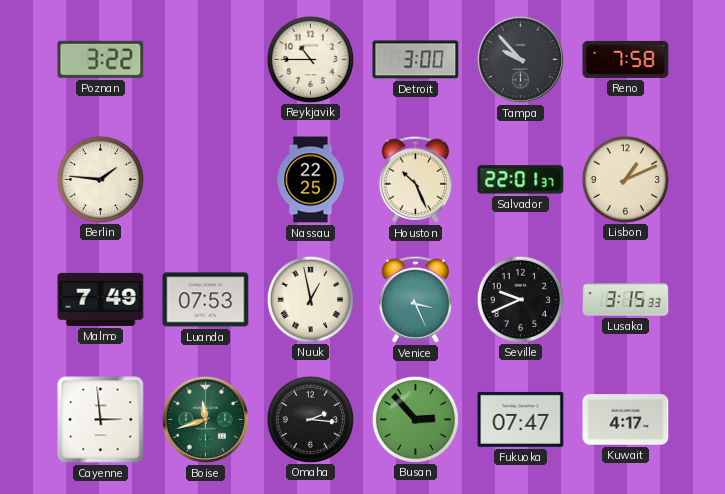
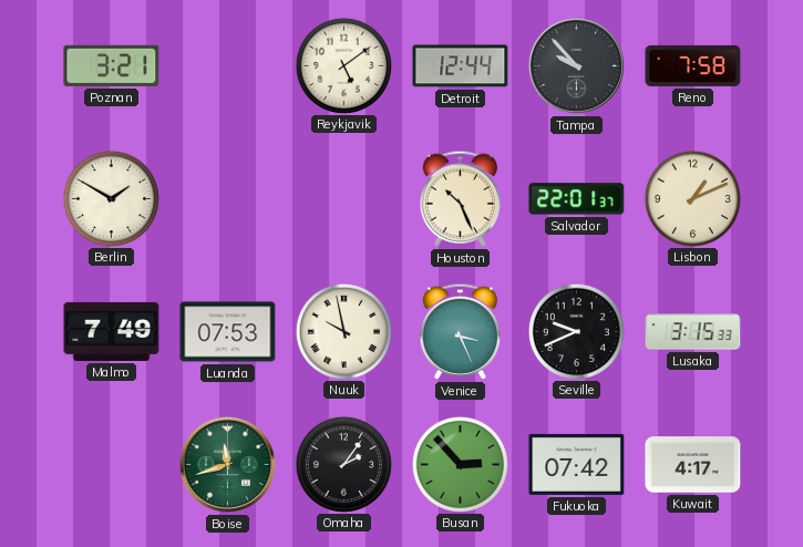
Poznan: 3:22 -> 3:21 (112, 65)
Reykjavik: 10:45 -> 5:09 (343, 65)
Detroit: 3:00 -> 12:44 (461, 66)
Berlin: 1:46 -> 1:50 (111, 198)
Nassau: 22:25 -> none (311, 180)
Nuuk: 12:58 -> 9:58 (343, 331)
Cayenne: 2:59 -> none (101, 420)
Omaha: 2:16 -> 2:06 (343, 464)
Fukuoka: 07:47 -> 07:42 (577, 464)
